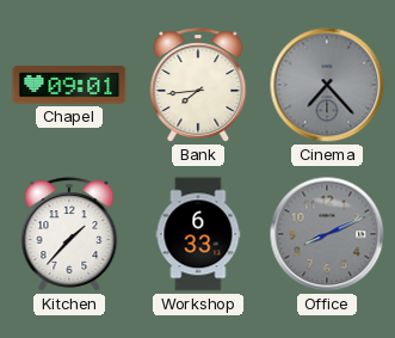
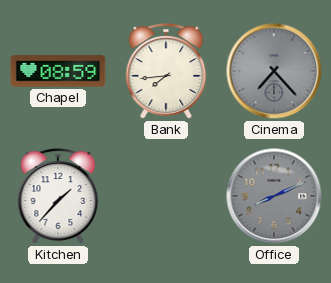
Chapel: 09:01 -> 08:59 (58, 71)
Workshop: 6:33 -> none (198, 234)
